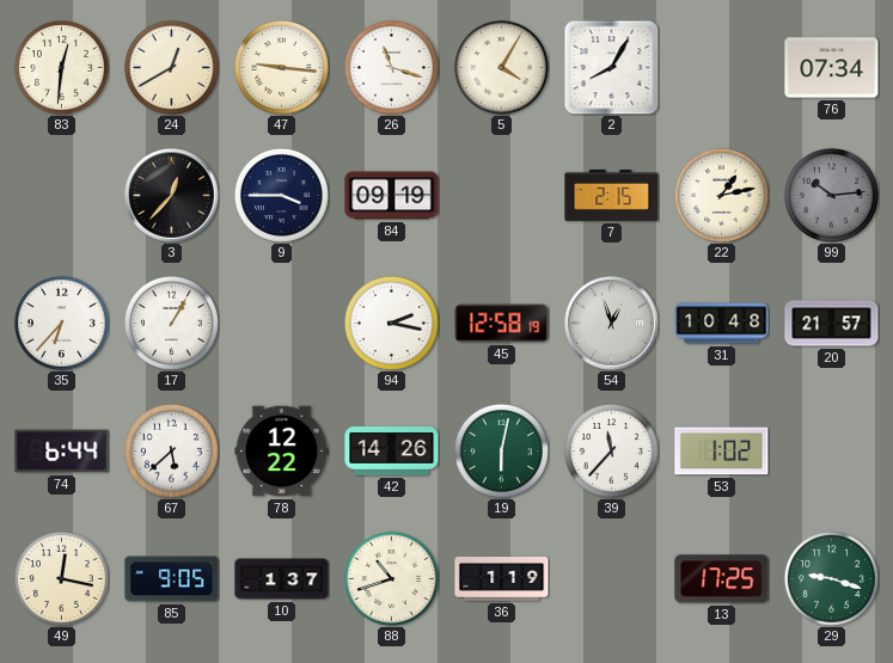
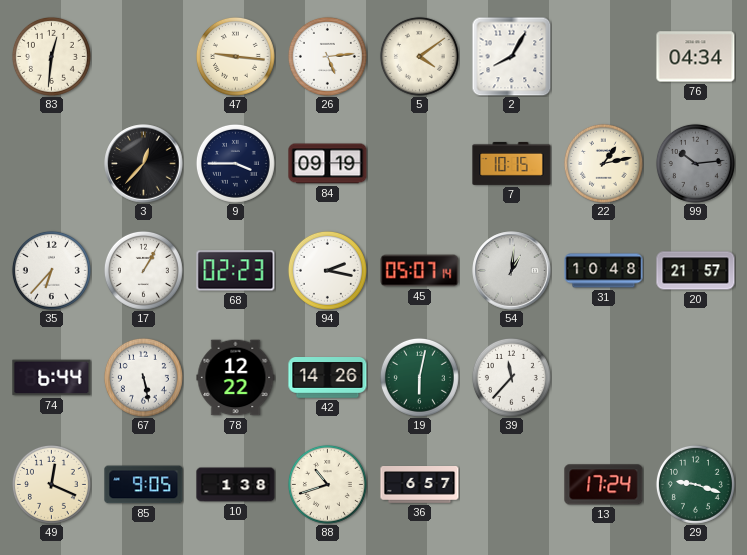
24: 12:40 -> none (171, 67)
26: 11:18 -> 5:14 (327, 56)
5: 4:05 -> 4:09 (419, 56)
76: 07:34 -> 04:34 (696, 57)
7: 2:15 -> 10:15 (512, 163)
68: none -> 02:23 (236, 271)
45: 12:58 -> 05:07 (420, 271)
54: 12:57 -> 1:01 (512, 271)
67: 5:38 -> 5:28 (143, 377)
53: 1:02 -> none (722, 452)
49: 12:17 -> 12:19 (51, 484)
10: 1:37 -> 1:38 (236, 485)
36: 1:19 -> 6:57 (420, 485)
13: 17:25 -> 17:24 (604, 485)
